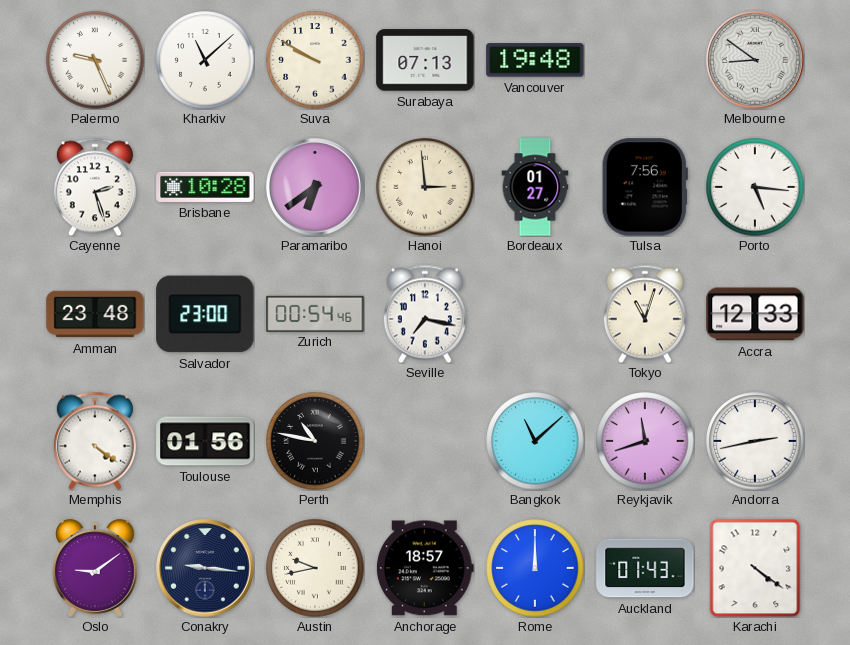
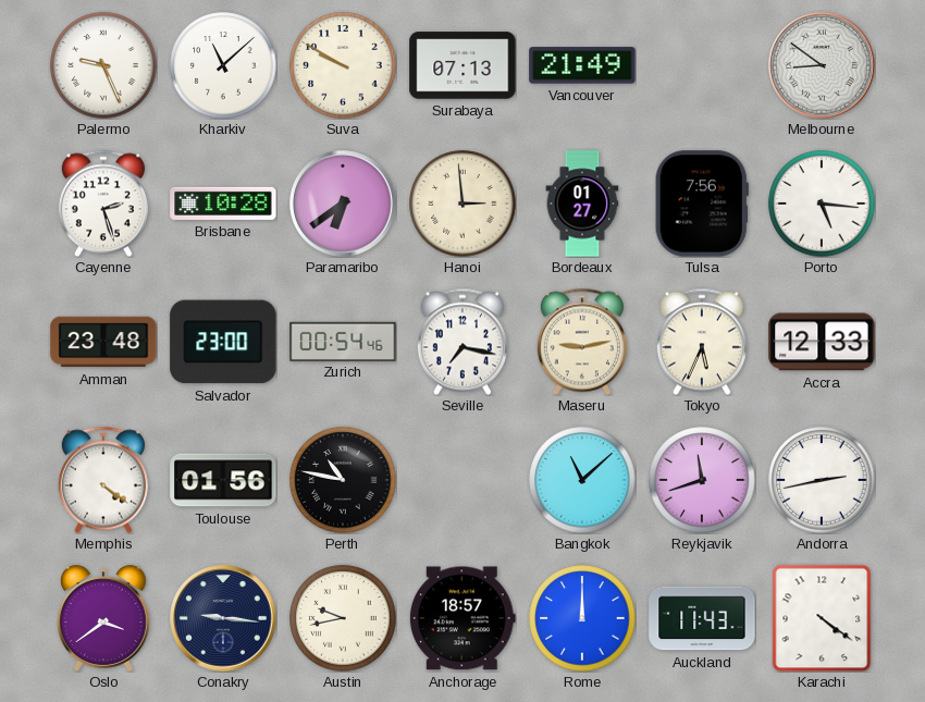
Vancouver: 19:48 -> 21:49 (582, 65)
Maseru: none -> 9:13 (582, 342)
Tokyo: 11:03 -> 5:34 (702, 342)
Oslo: 9:09 -> 3:39 (104, 618)
Auckland: 01:43 -> 11:43 (702, 618)
